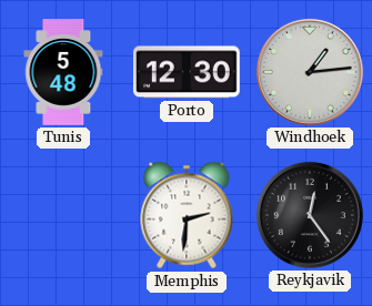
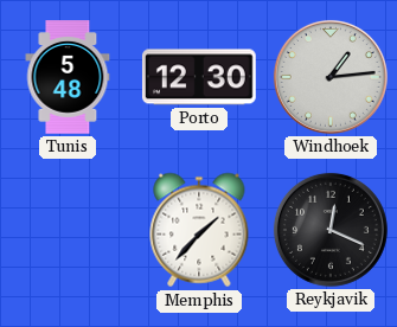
Memphis: 2:31 -> 1:37 (199, 230)
Reykjavik: 12:24 -> 12:19 (331, 230)
